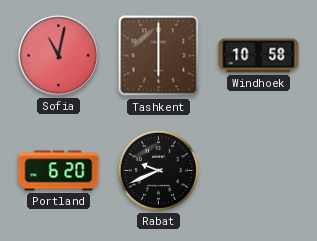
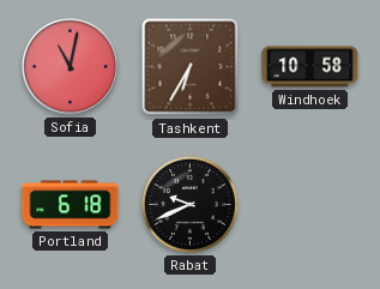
Tashkent: 6:00 -> 6:35 (191, 67)
Portland: 6:20 -> 6:18 (71, 205)
